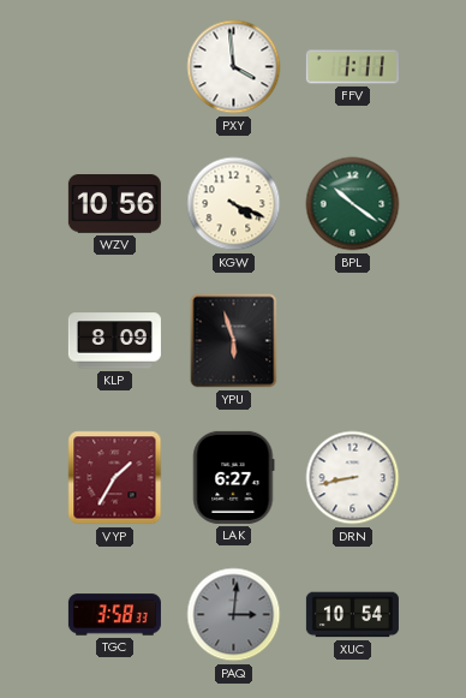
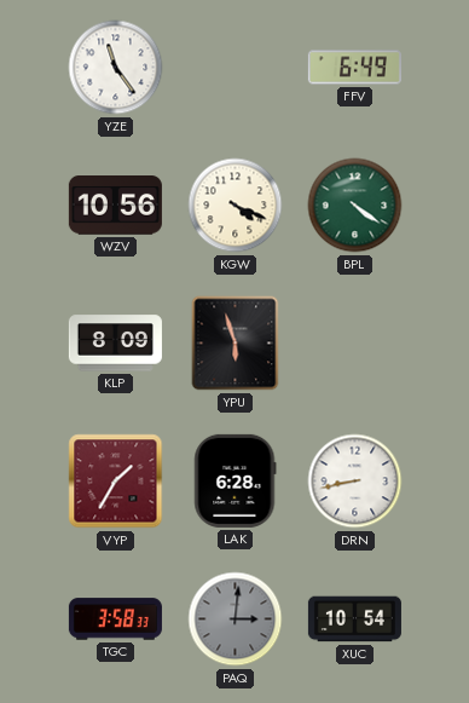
YZE: none -> 11:24 (116, 68)
PXY: 3:59 -> none (234, 67)
FFV: 1:11 -> 6:49 (354, 68)
BPL: 10:21 -> 4:21 (355, 206)
LAK: 6:27 -> 6:28 (236, 480)
